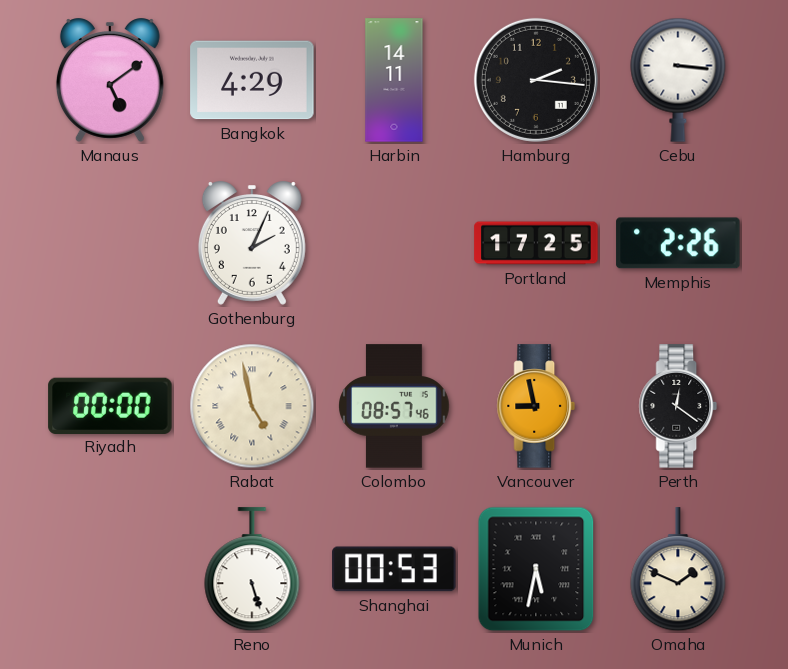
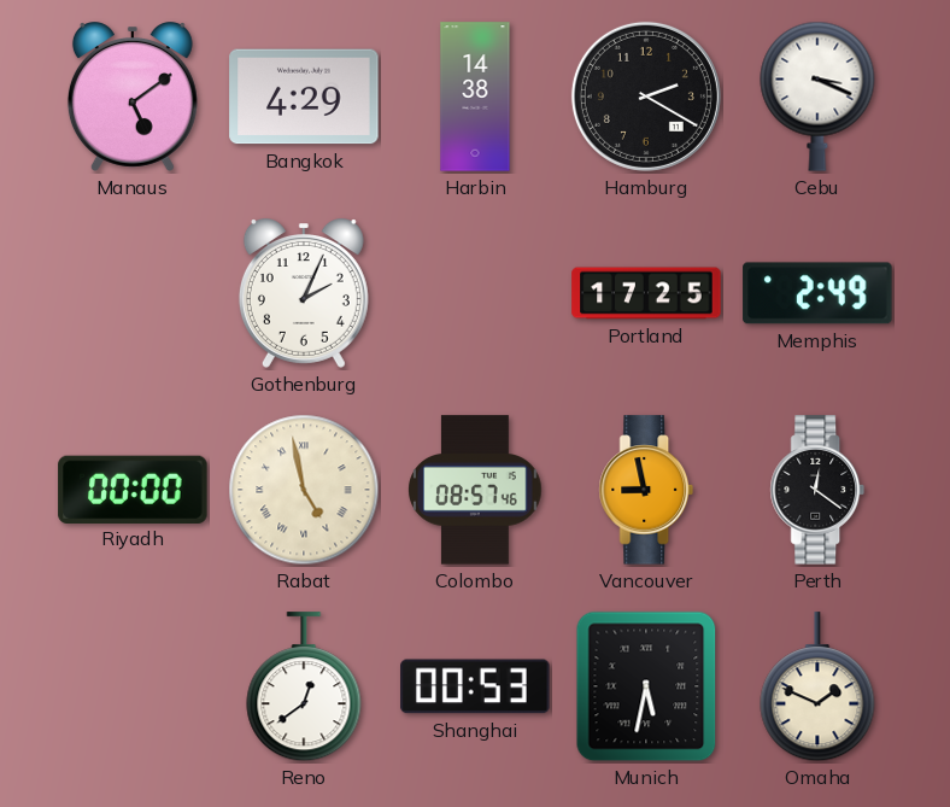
Harbin: 14:11 -> 14:38 (475, 97)
Hamburg: 2:16 -> 2:20 (646, 97)
Cebu: 3:16 -> 3:19 (817, 97)
Memphis: 2:26 -> 2:49 (817, 293)
Reno: 5:27 -> 12:39 (304, 688)
